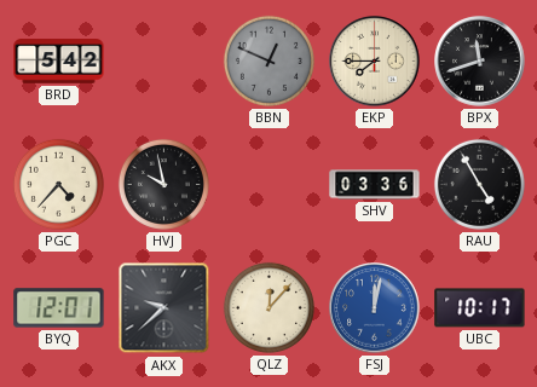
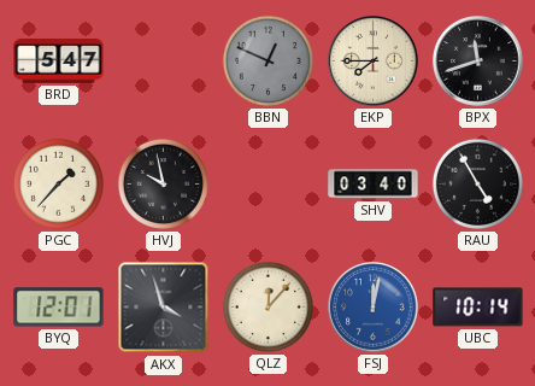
BRD: 5:42 -> 5:47 (59, 62)
PGC: 4:37 -> 1:37 (58, 183)
SHV: 03:36 -> 03:40 (374, 185)
AKX: 9:38 -> 3:57 (164, 308)
UBC: 10:17 -> 10:14 (478, 308)
